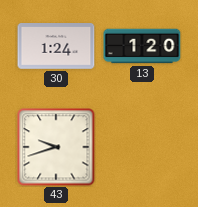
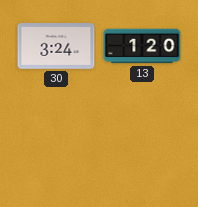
30: 1:24 -> 3:24 (56, 47)
43: 9:42 -> none (56, 147)
